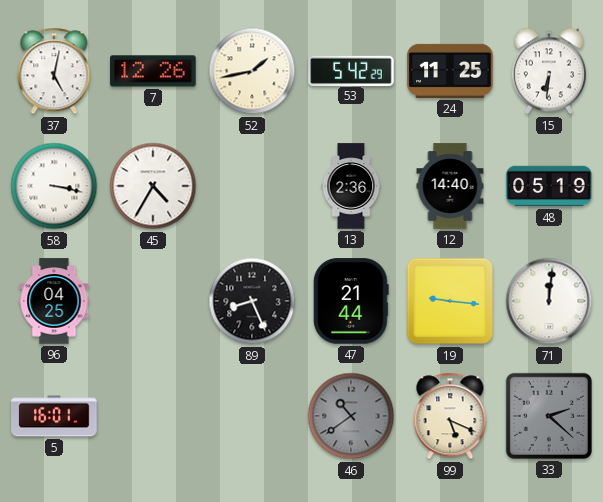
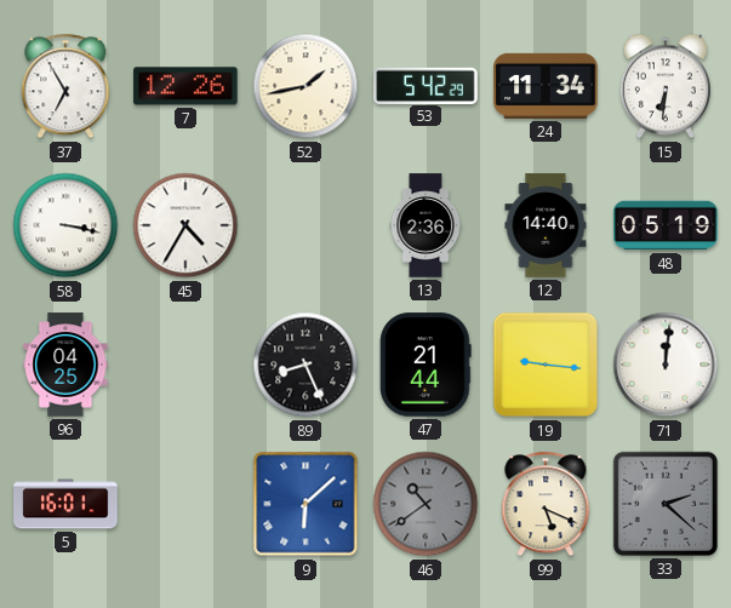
37: 5:02 -> 6:55 (65, 86)
24: 11:25 -> 11:34 (546, 86)
9: none -> 6:08 (305, 504)
